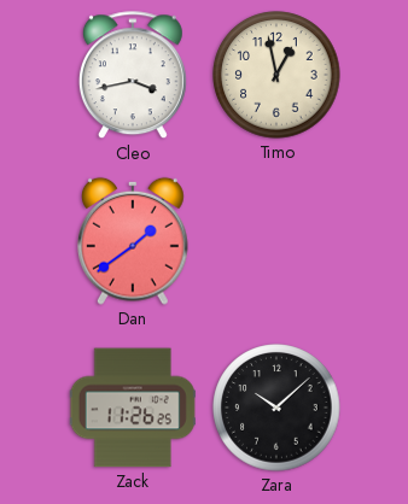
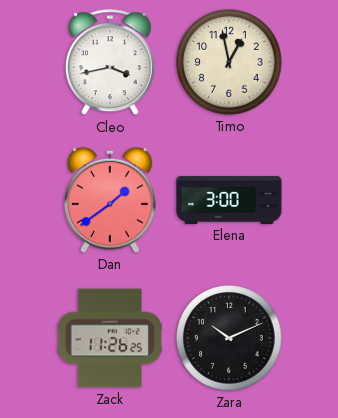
Elena: none -> 3:00 (229, 200)
Zara: 10:08 -> 10:11 (229, 338)
